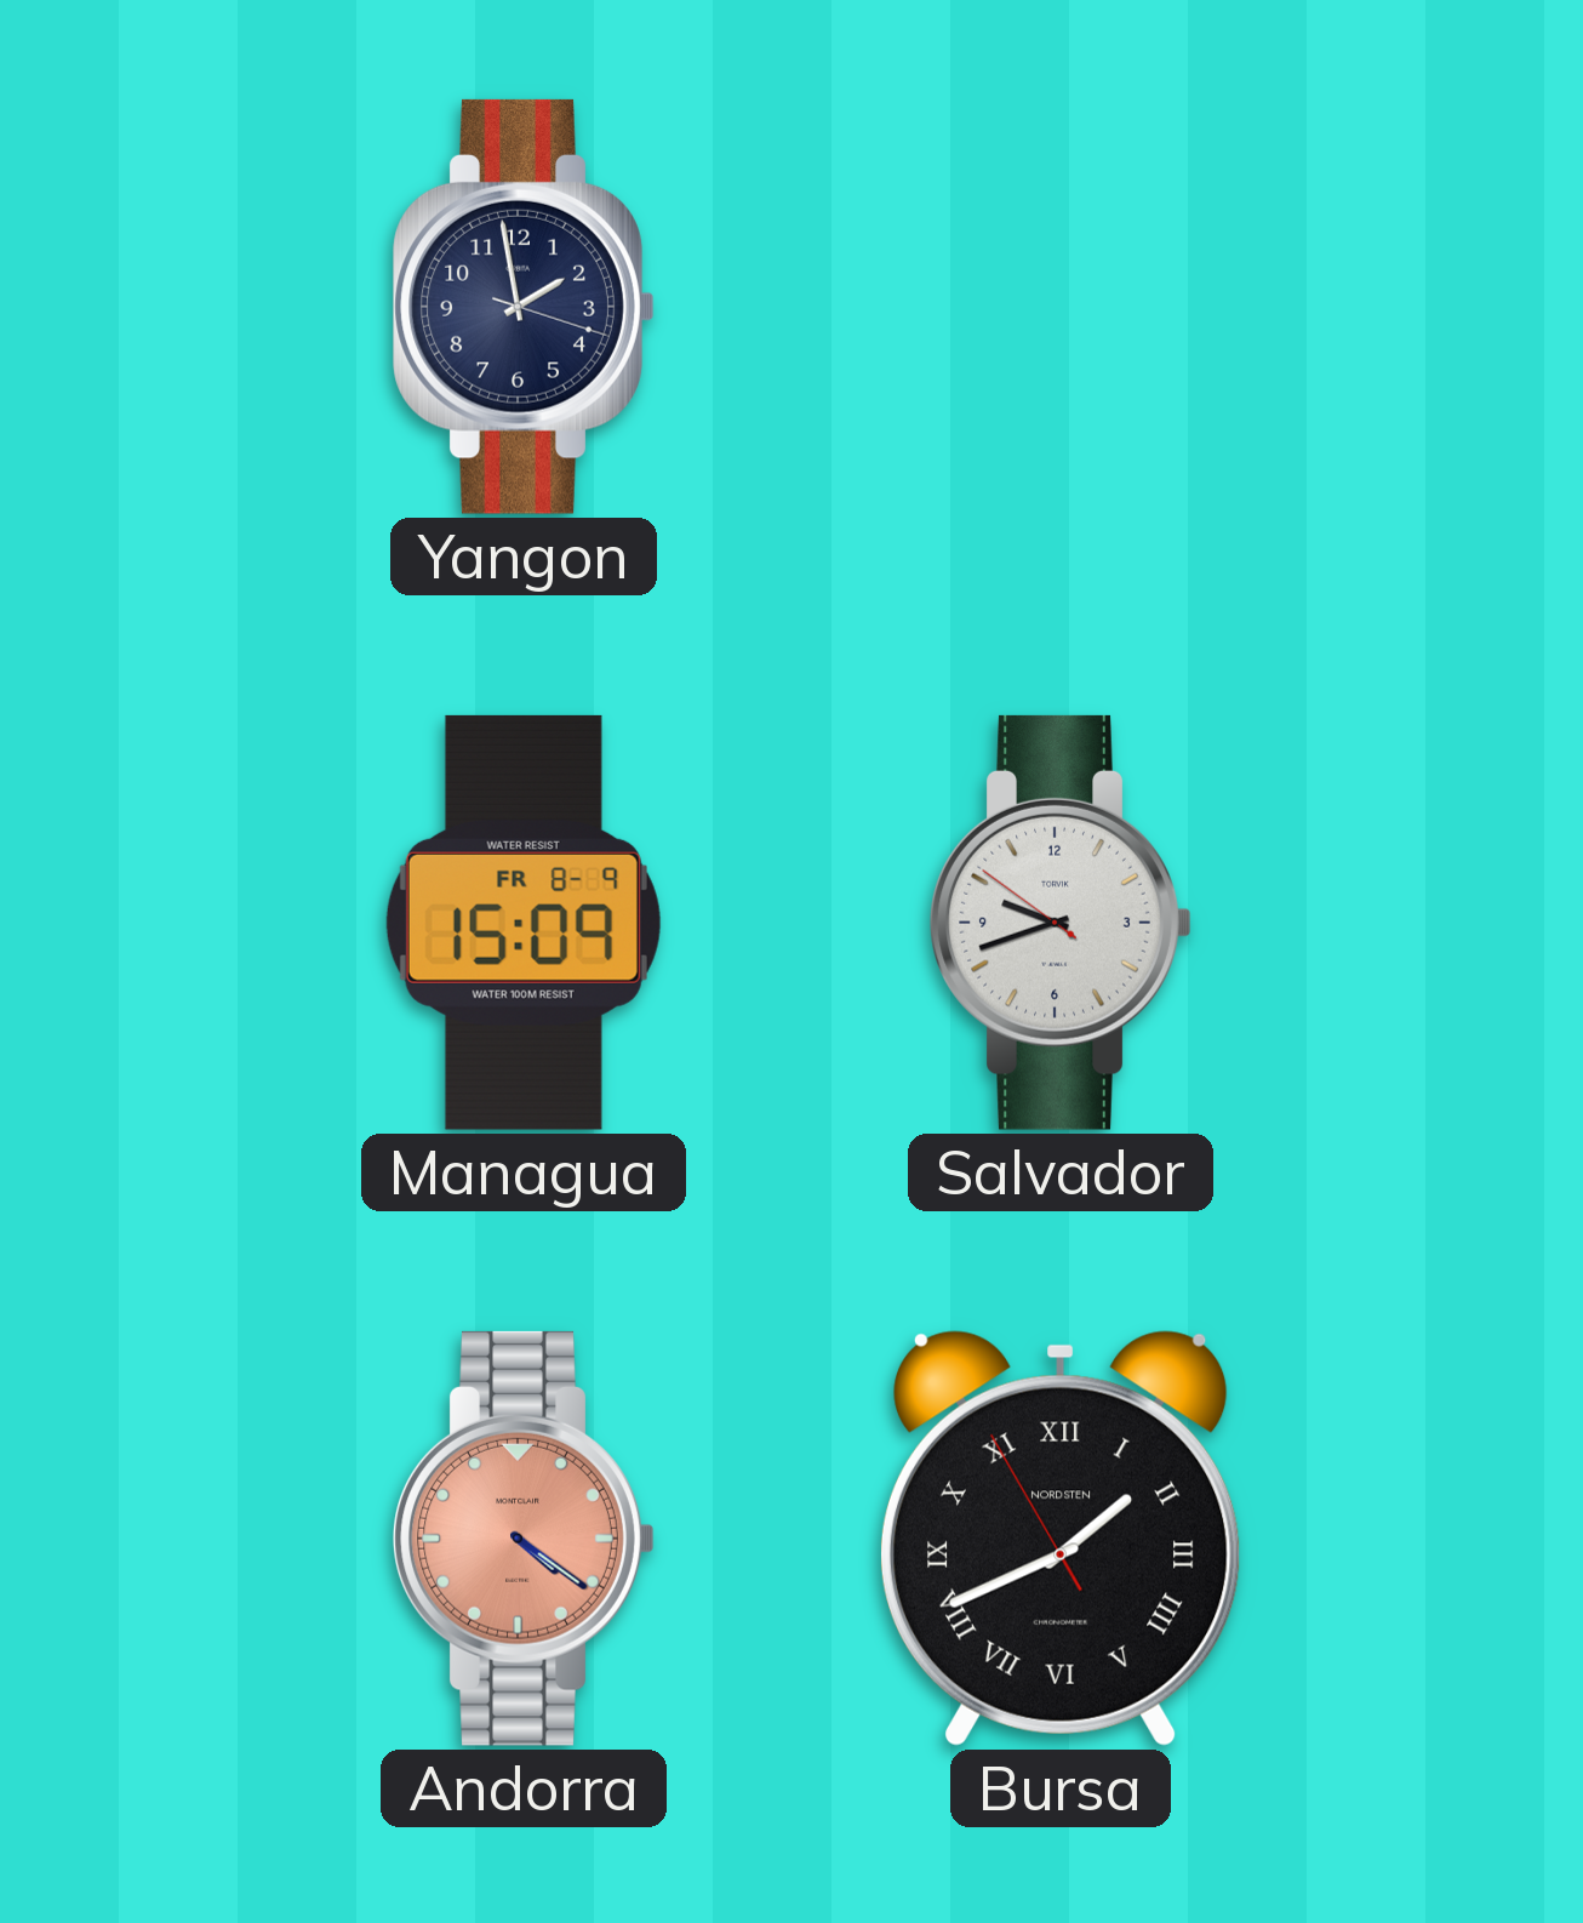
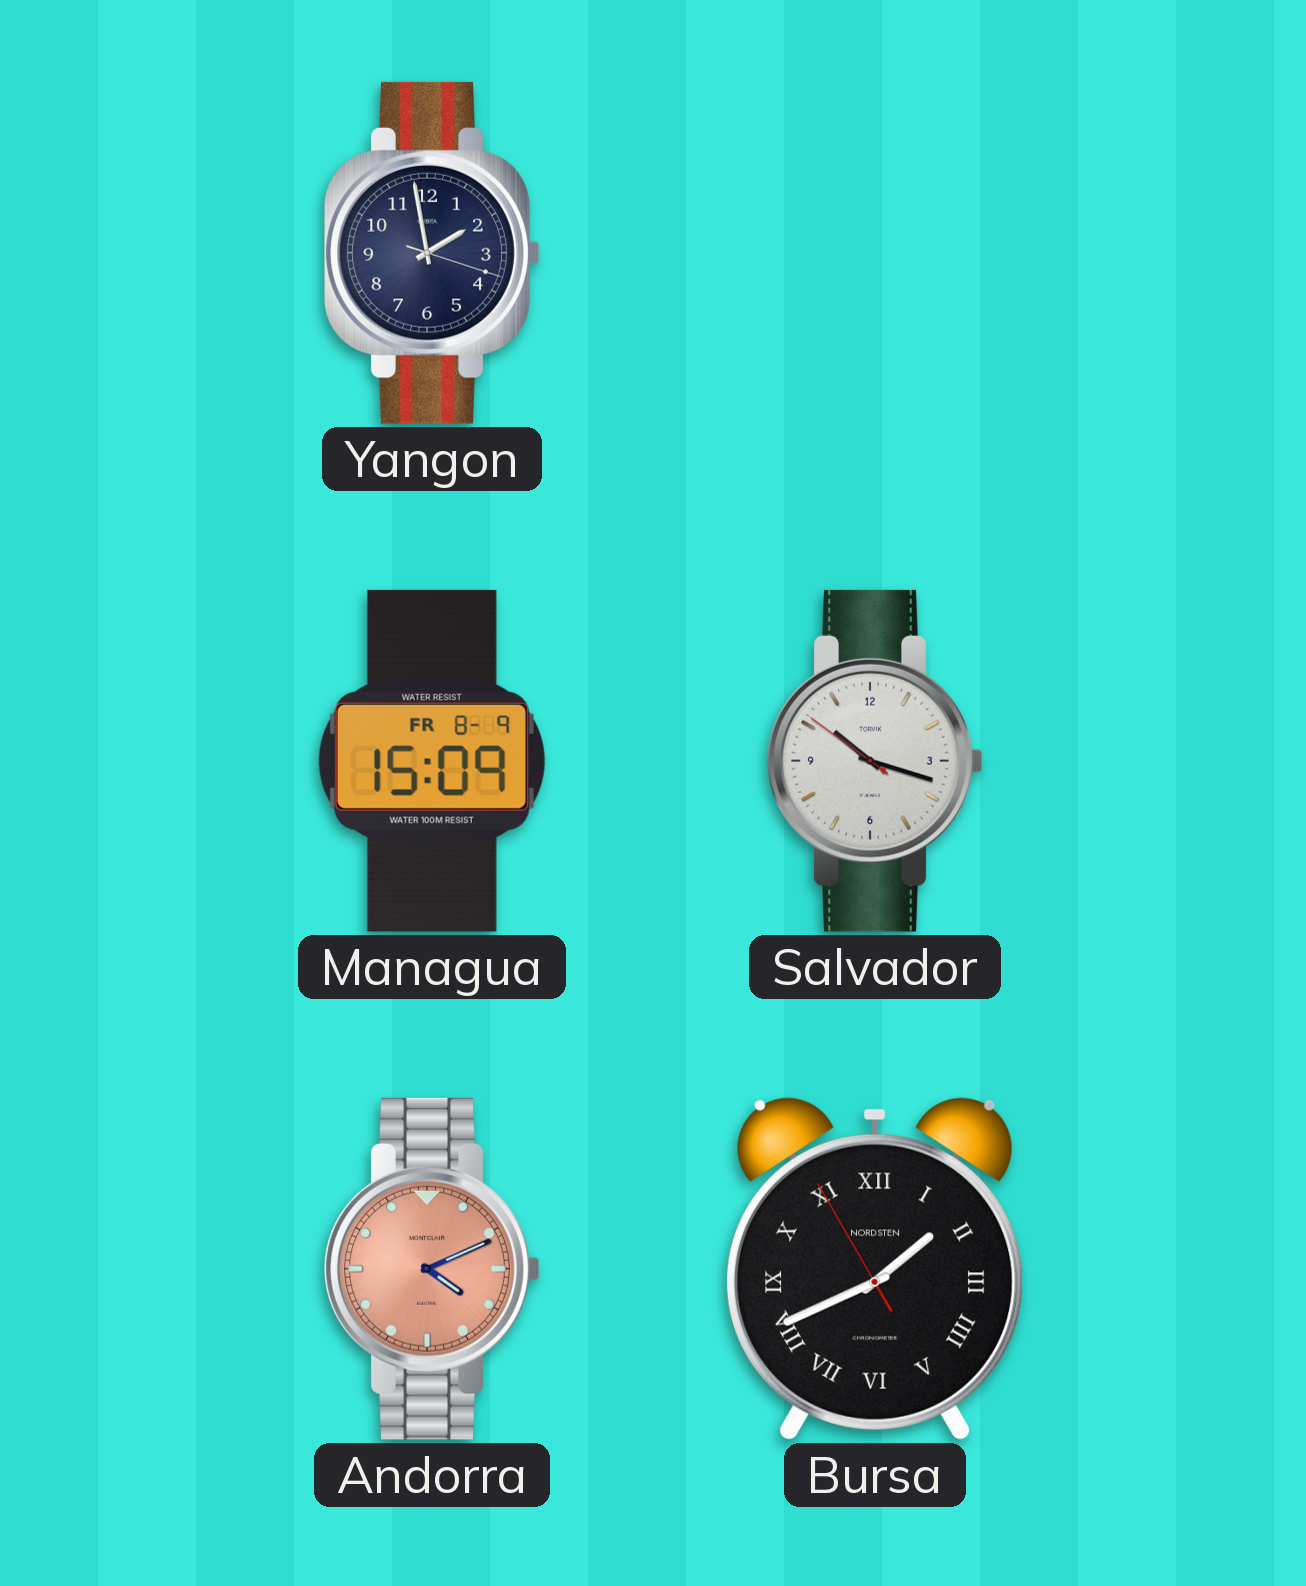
Salvador: 9:41 -> 10:17 (875, 761)
Andorra: 4:21 -> 4:11 (432, 1269)
